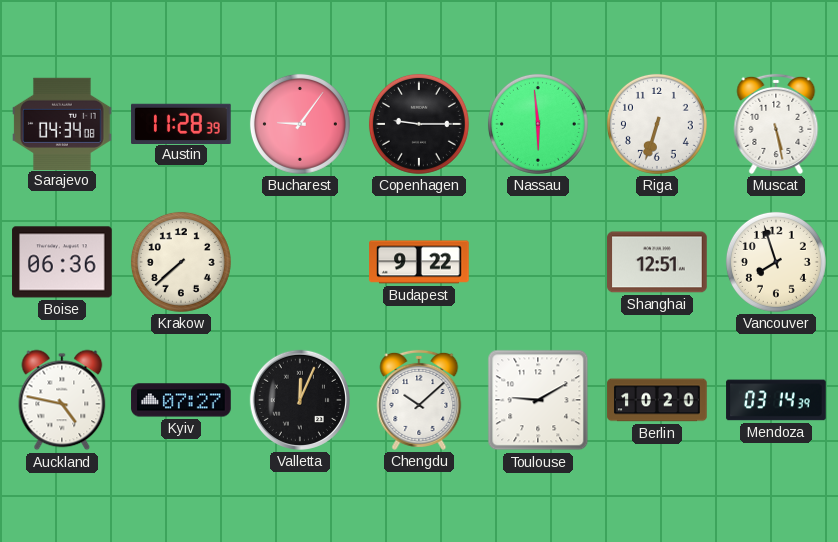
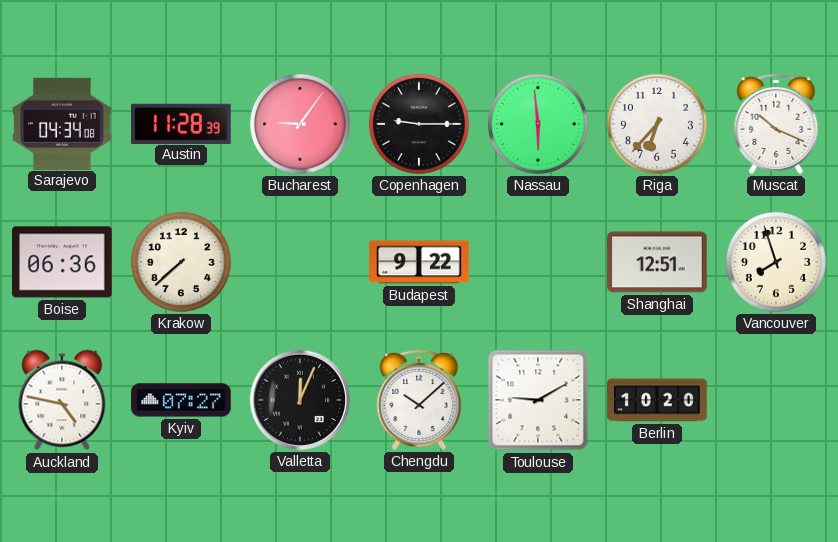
Riga: 6:33 -> 6:37 (657, 124)
Muscat: 5:28 -> 10:19 (776, 124)
Mendoza: 03:14 -> none (776, 400)
